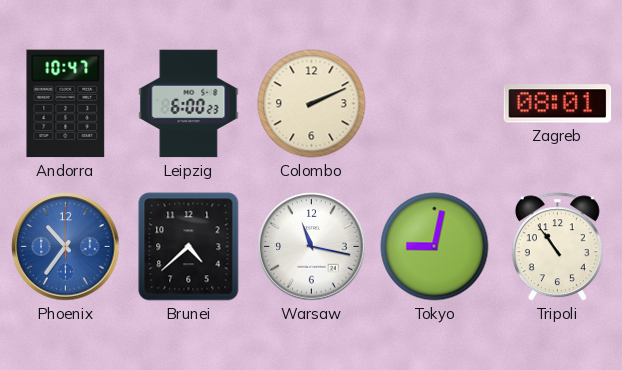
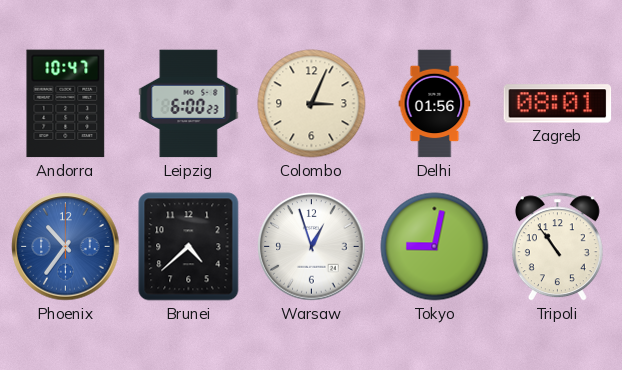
Colombo: 2:11 -> 3:04 (312, 104)
Delhi: none -> 01:56 (435, 104)
Warsaw: 11:17 -> 12:57 (312, 247)
